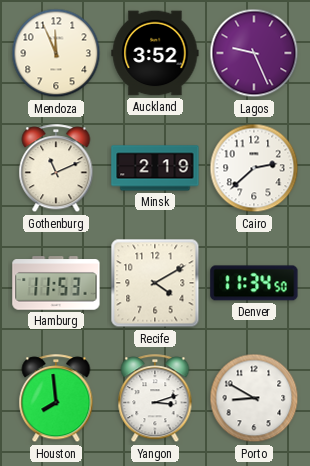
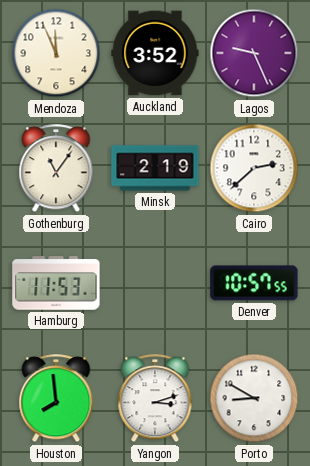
Gothenburg: 11:11 -> 11:06 (56, 169)
Recife: 4:10 -> none (155, 283)
Denver: 11:34 -> 10:57 (254, 283)
